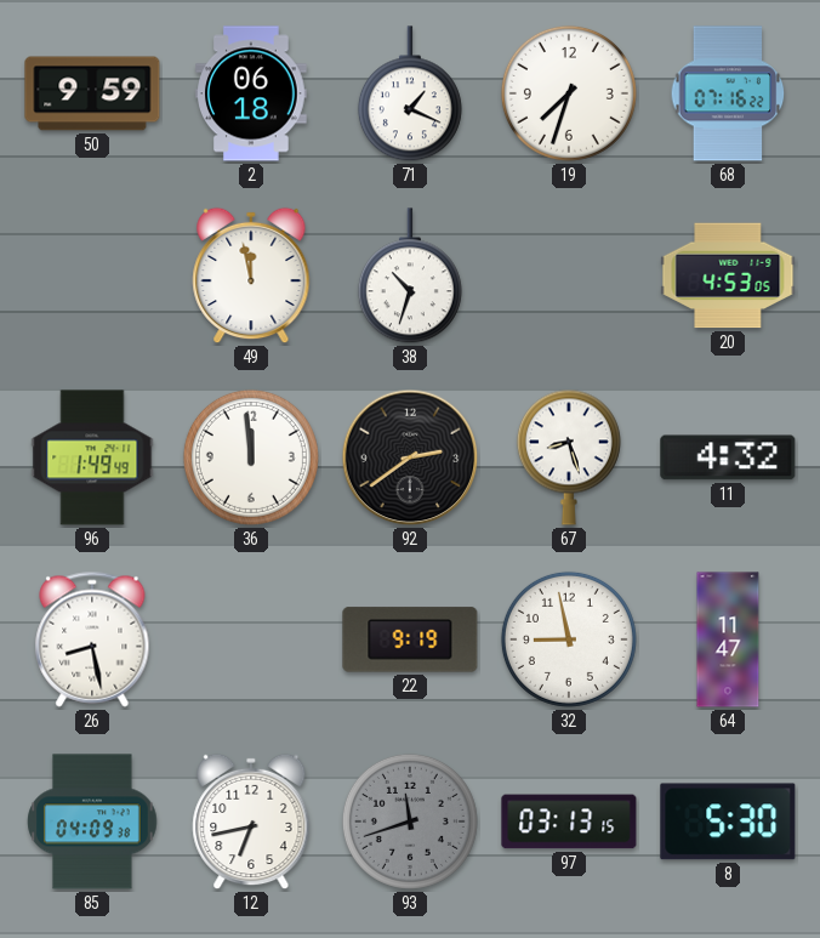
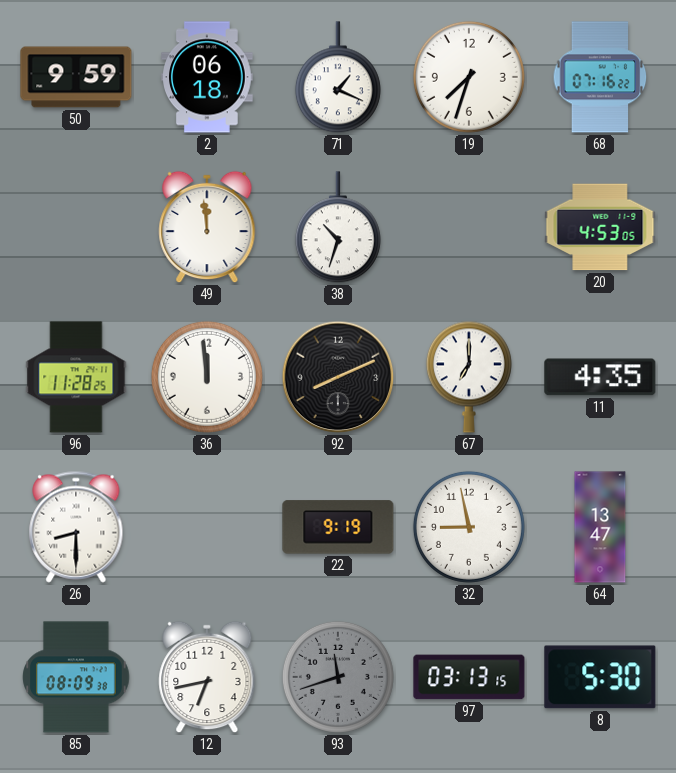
49: 11:58 -> 11:59 (207, 227)
96: 1:49 -> 11:28 (76, 377)
92: 2:39 -> 8:11 (338, 377)
67: 8:27 -> 7:00 (469, 377)
11: 4:32 -> 4:35 (600, 377)
26: 8:28 -> 8:30 (76, 527)
64: 11:47 -> 13:47 (600, 527)
85: 04:09 -> 08:09 (76, 677)
